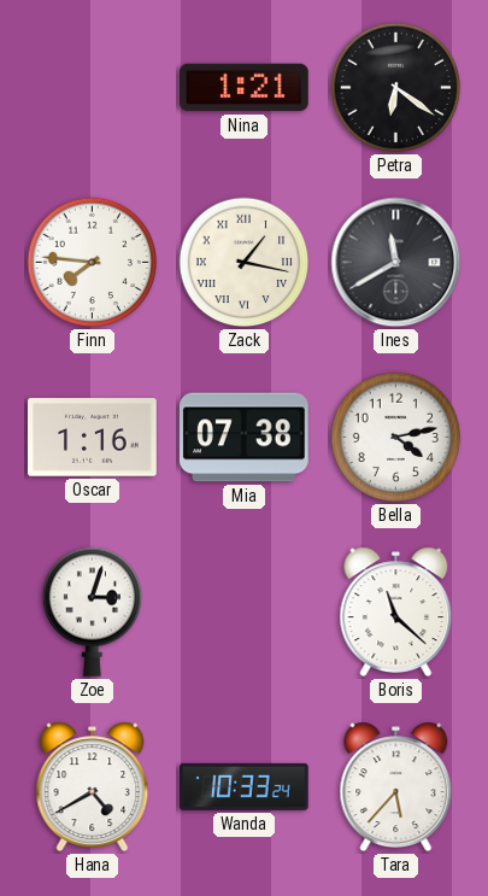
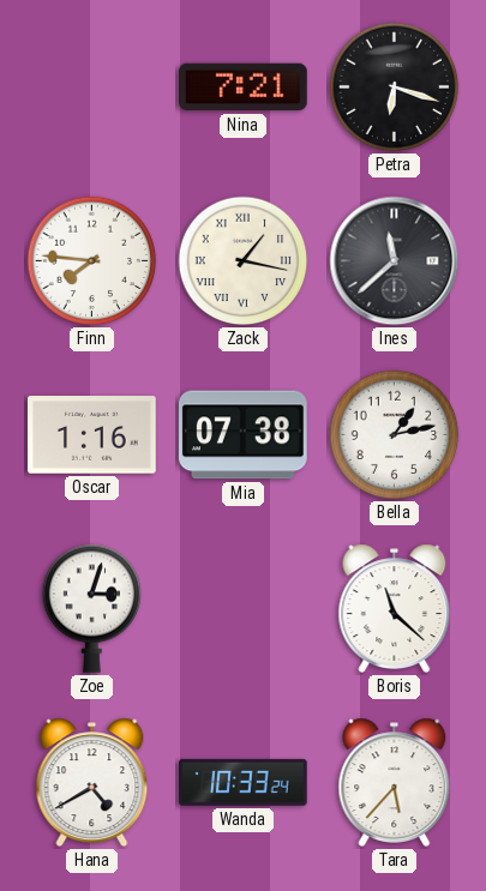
Nina: 1:21 -> 7:21 (244, 88)
Petra: 6:21 -> 6:18 (395, 88)
Ines: 11:40 -> 11:38 (395, 261)
Bella: 4:13 -> 1:13 (395, 435)
